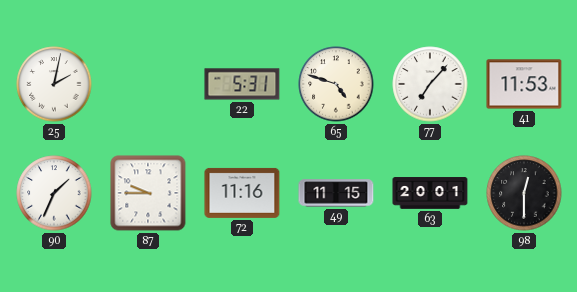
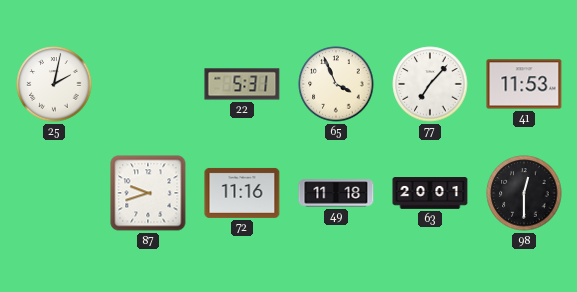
65: 4:48 -> 3:56 (336, 84)
90: 1:34 -> none (54, 193)
87: 9:45 -> 9:42 (148, 193)
49: 11:15 -> 11:18 (336, 193)
